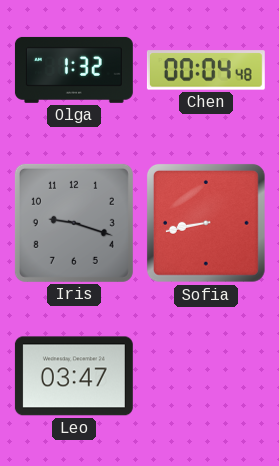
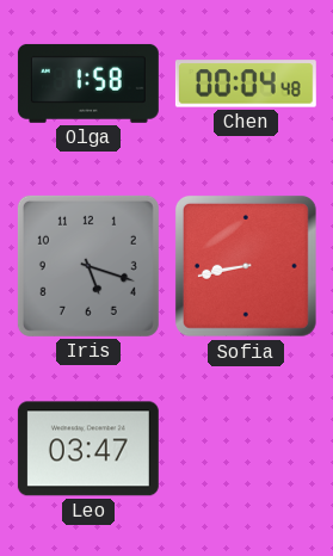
Olga: 1:32 -> 1:58 (88, 84)
Iris: 9:18 -> 5:18 (88, 266)
